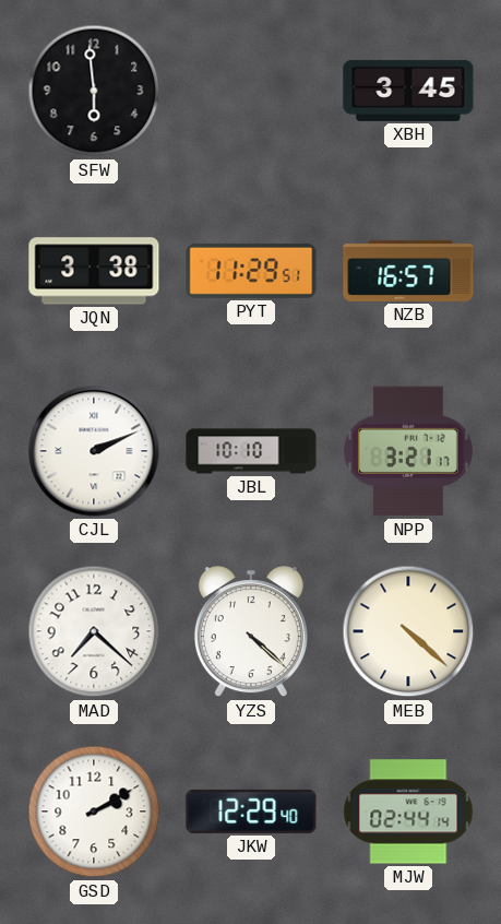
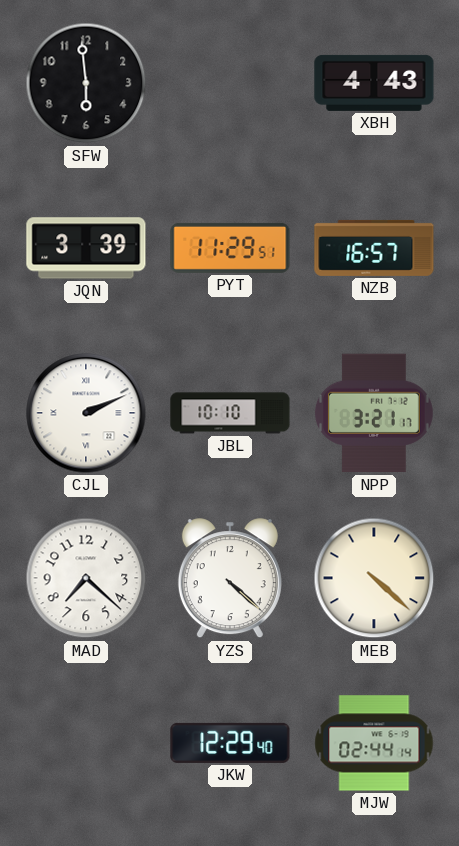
XBH: 3:45 -> 4:43 (374, 83)
JQN: 3:38 -> 3:39 (86, 248)
GSD: 2:10 -> none (94, 812)
